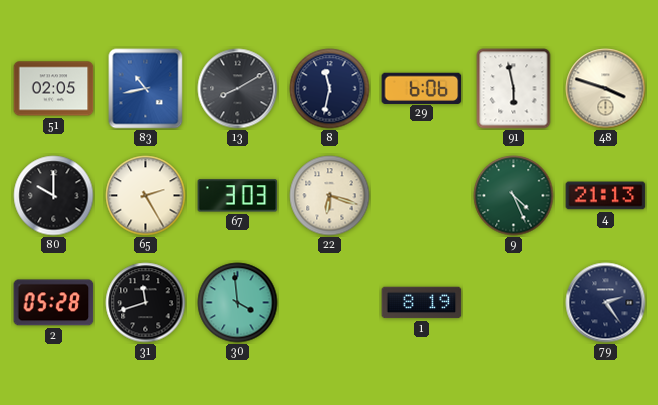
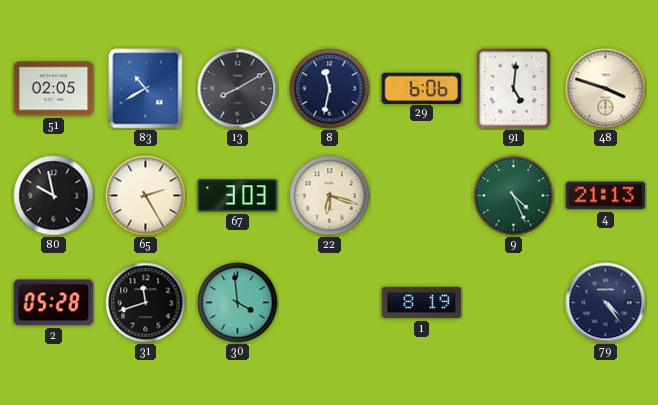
83: 10:43 -> 10:40 (146, 89)
91: 5:58 -> 5:01 (514, 89)
80: 10:00 -> 9:58 (54, 196)
79: 2:24 -> 4:24 (606, 303)
